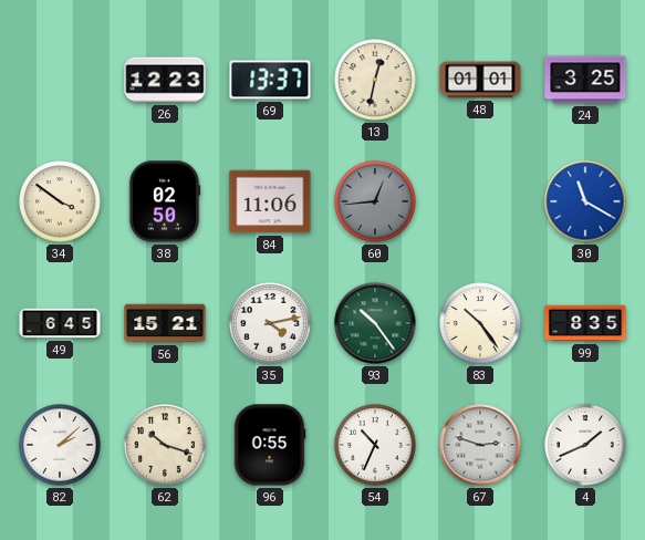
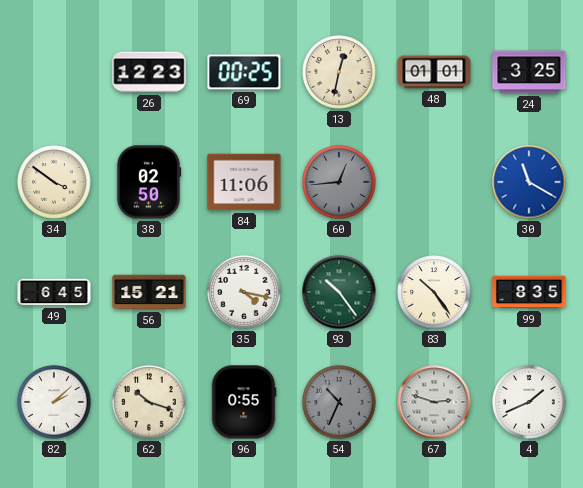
69: 13:37 -> 00:25 (244, 72)
35: 4:13 -> 4:17 (244, 292)
54 dial: white -> grey (339, 402)
